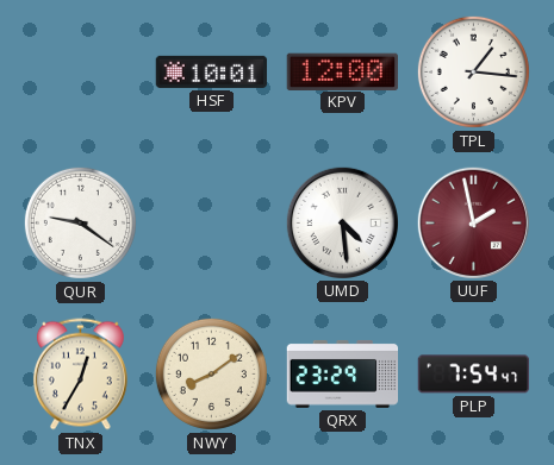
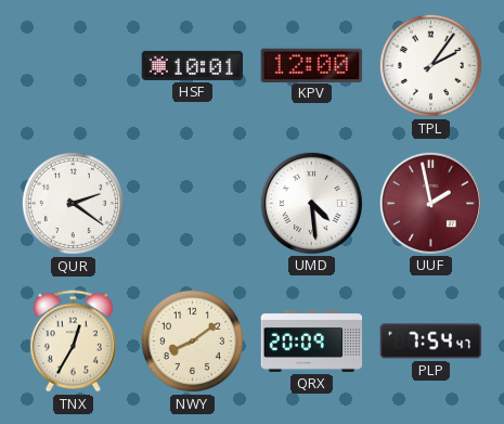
TPL: 1:16 -> 2:06 (430, 65)
QUR: 9:21 -> 2:21 (73, 203)
QRX: 23:29 -> 20:09 (312, 341)
